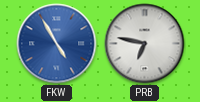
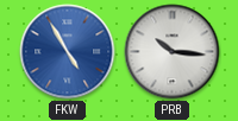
PRB: 6:47 -> 10:16 (173, 52)
